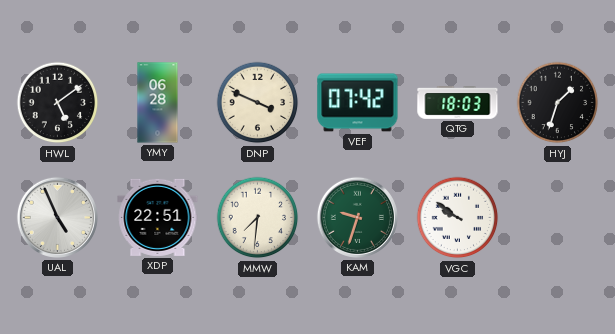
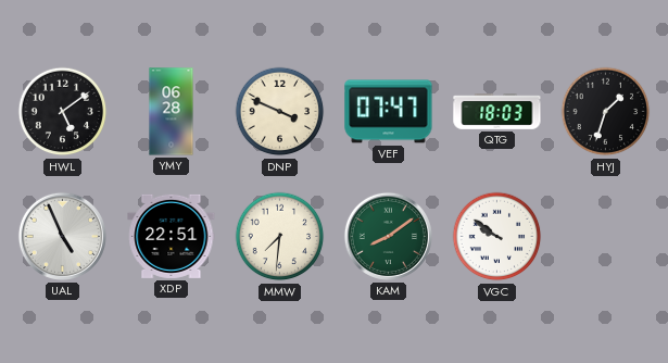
VEF: 07:42 -> 07:47 (389, 112)
KAM: 9:33 -> 8:09 (388, 236)
